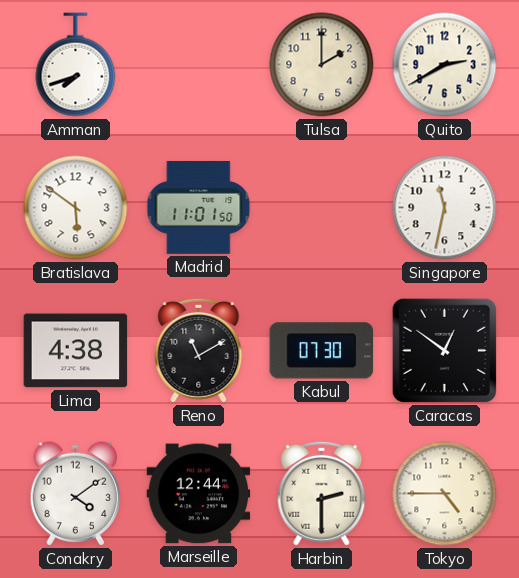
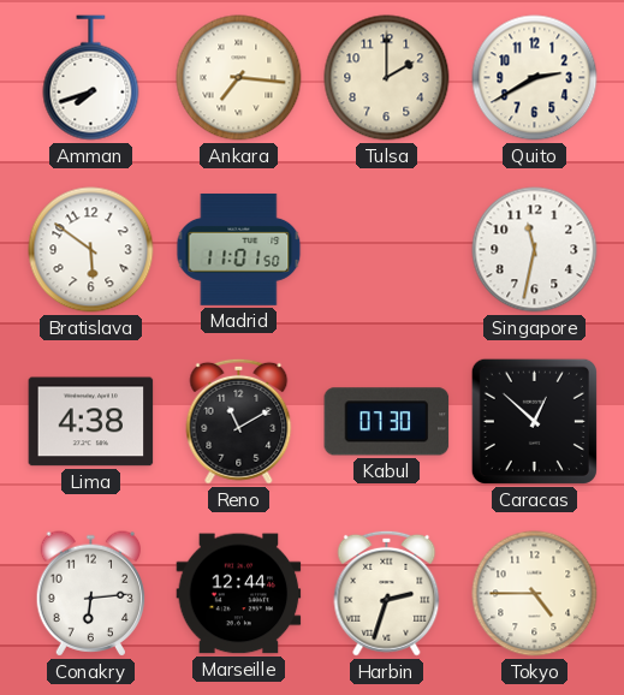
Ankara: none -> 7:16 (239, 78)
Caracas: 12:51 -> 12:52 (534, 421)
Conakry: 4:09 -> 6:14 (91, 594)
Harbin: 2:30 -> 2:33 (387, 593)
